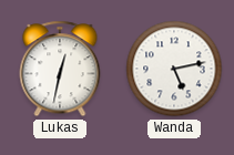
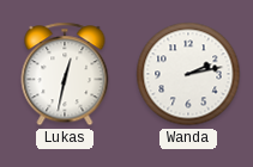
Wanda: 5:13 -> 2:13 (188, 74)
